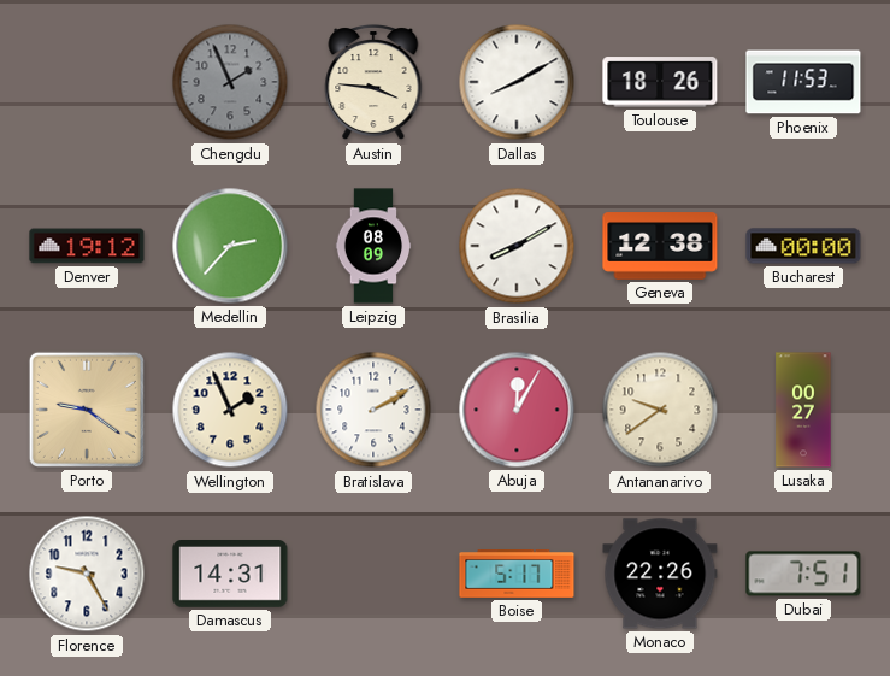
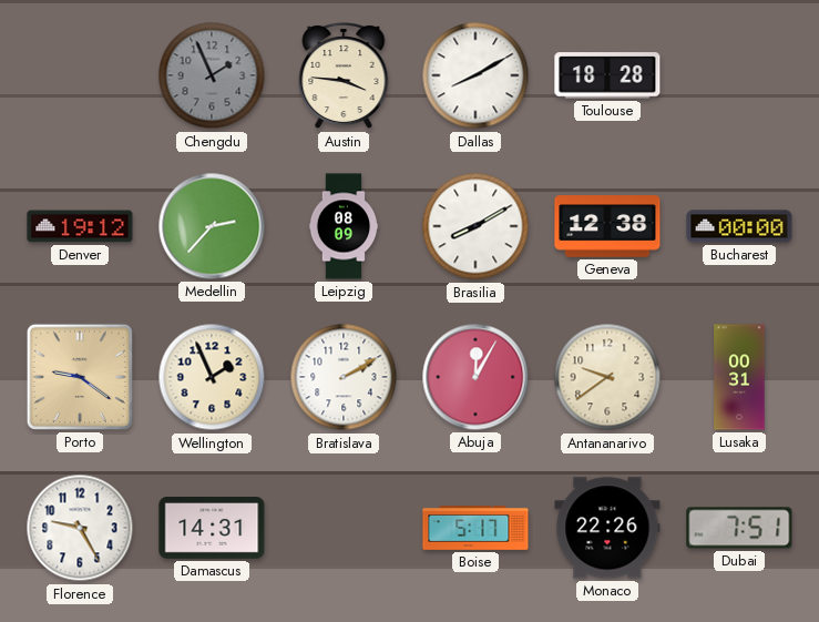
Toulouse: 18:26 -> 18:28 (607, 75)
Phoenix: 11:53 -> none (803, 82)
Lusaka: 00:27 -> 00:31 (739, 377)
